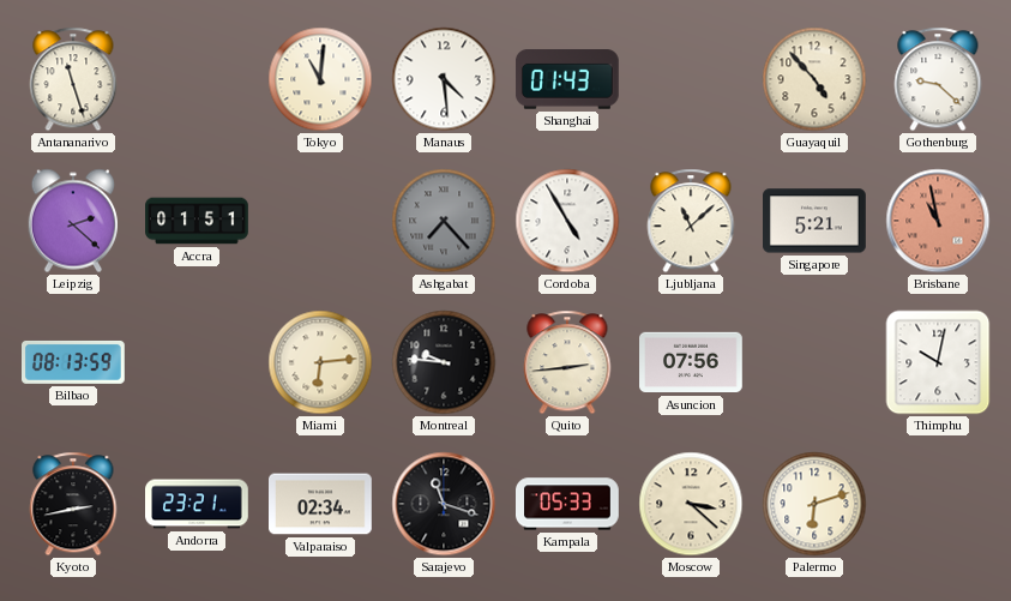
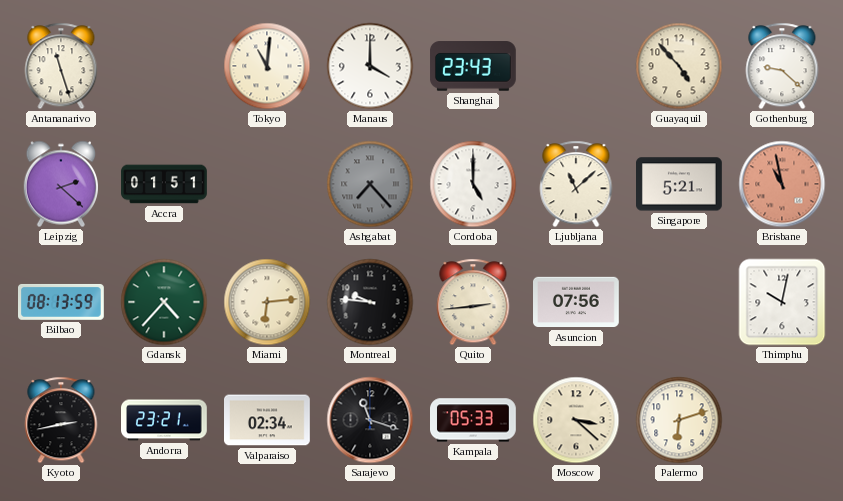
Manaus: 4:29 -> 4:00 (370, 66)
Shanghai: 01:43 -> 23:43 (474, 66)
Cordoba: 4:55 -> 5:00 (473, 184)
Gdansk: none -> 4:37 (164, 302)
